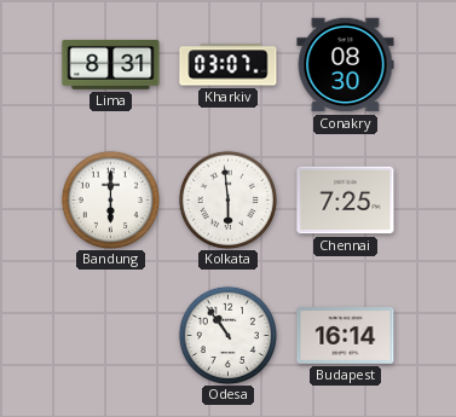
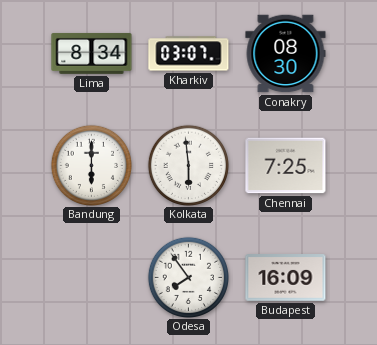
Lima: 8:31 -> 8:34 (92, 53)
Odesa: 10:54 -> 7:54 (188, 277)
Budapest: 16:14 -> 16:09 (286, 278)
